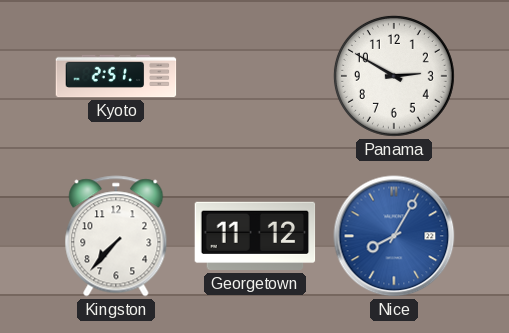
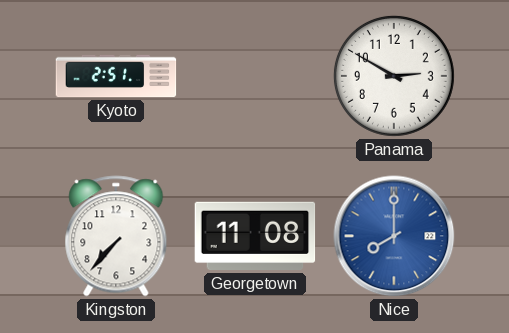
Georgetown: 11:12 -> 11:08 (255, 236)
Nice: 8:05 -> 8:00 (394, 236)
